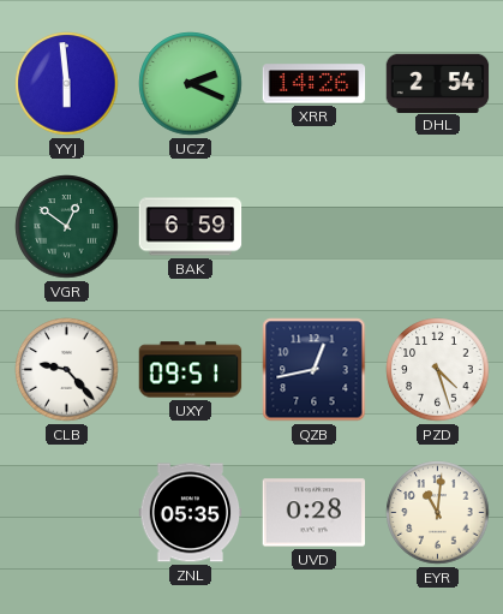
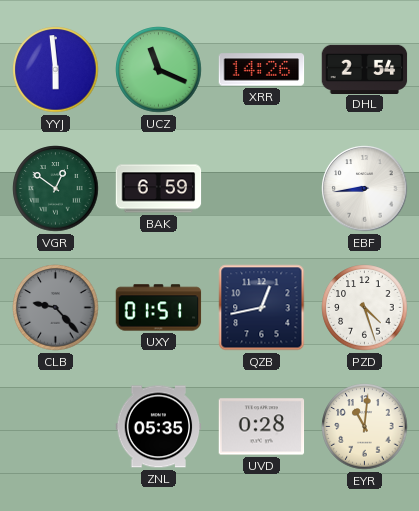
UCZ: 2:19 -> 11:19 (159, 70)
EBF: none -> 8:44 (365, 189)
CLB dial: white -> grey (56, 308)
UXY: 09:51 -> 01:51 (159, 308)
